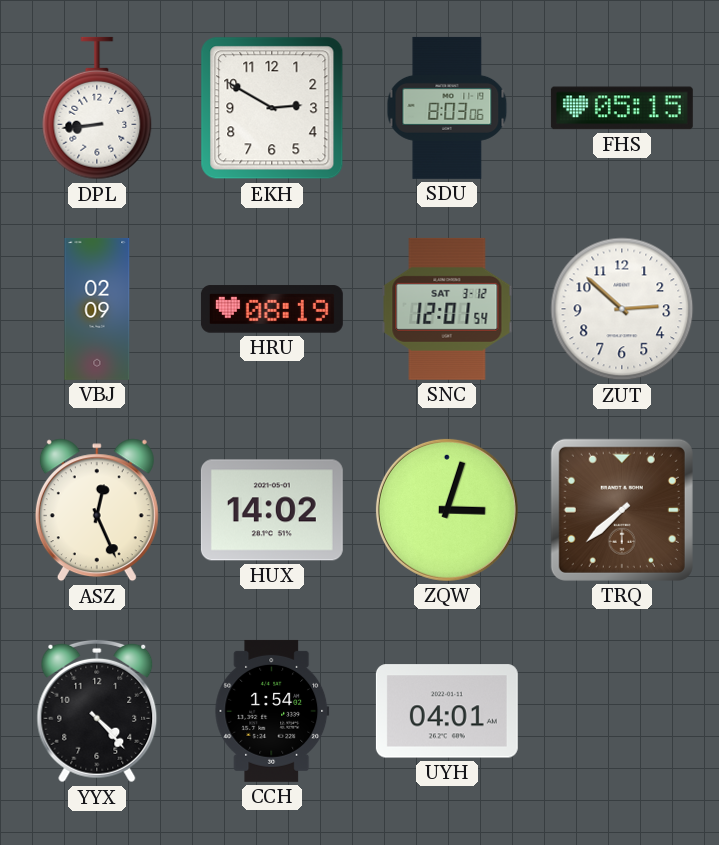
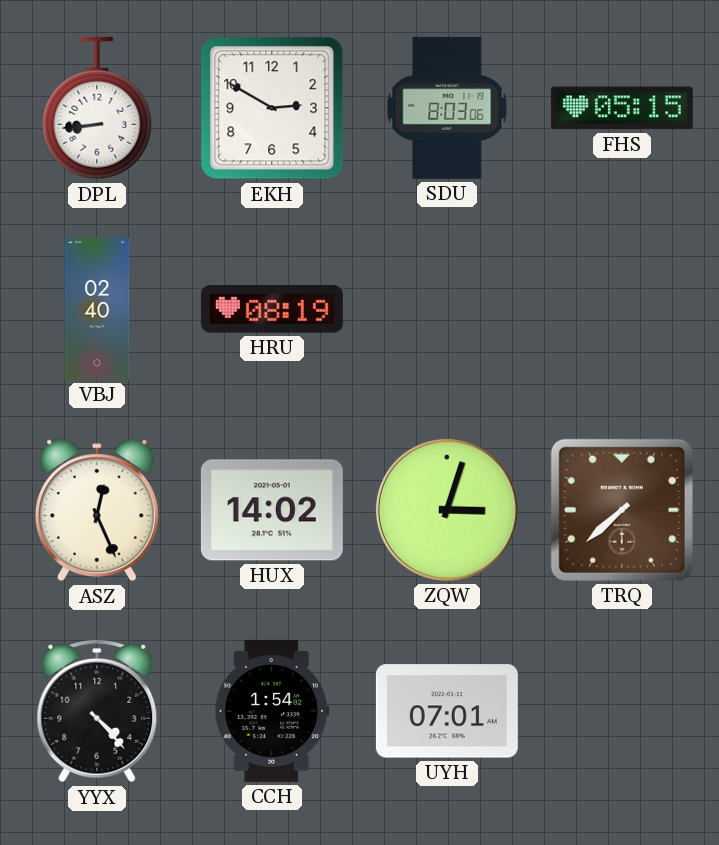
VBJ: 02:09 -> 02:40 (97, 309)
SNC: 12:01 -> none (447, 309)
ZUT: 2:52 -> none (622, 309)
UYH: 04:01 -> 07:01 (447, 711)
